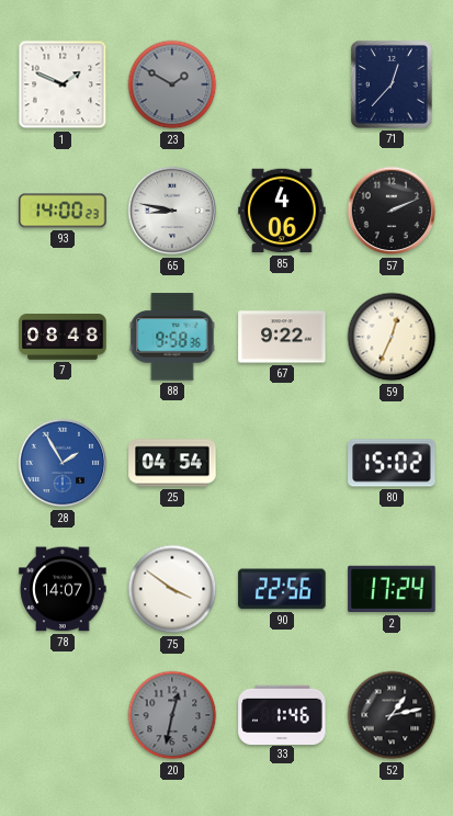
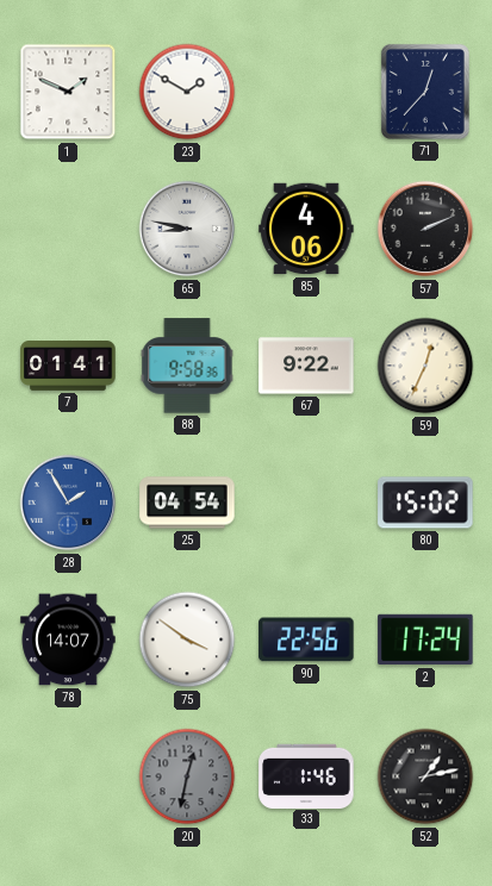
23 dial: grey -> white (187, 92)
93: 14:00 -> none (63, 211)
7: 08:48 -> 01:41 (68, 367)
